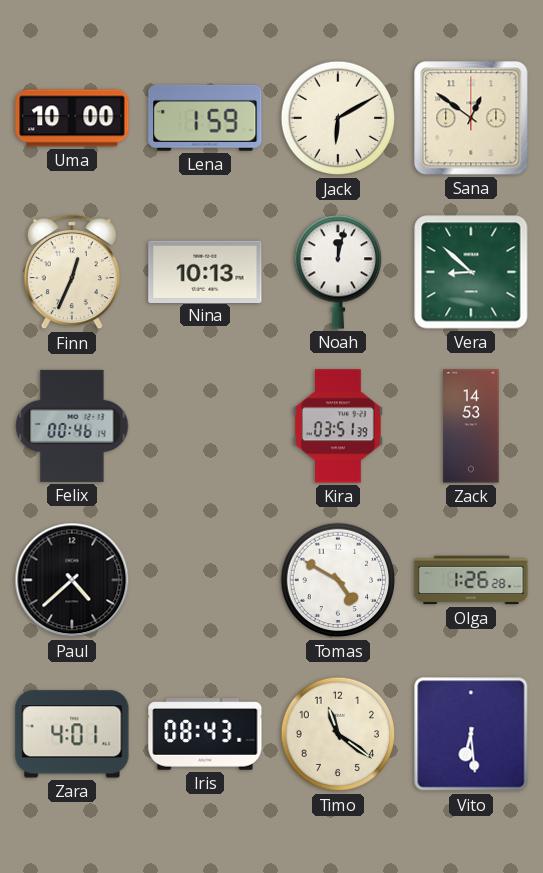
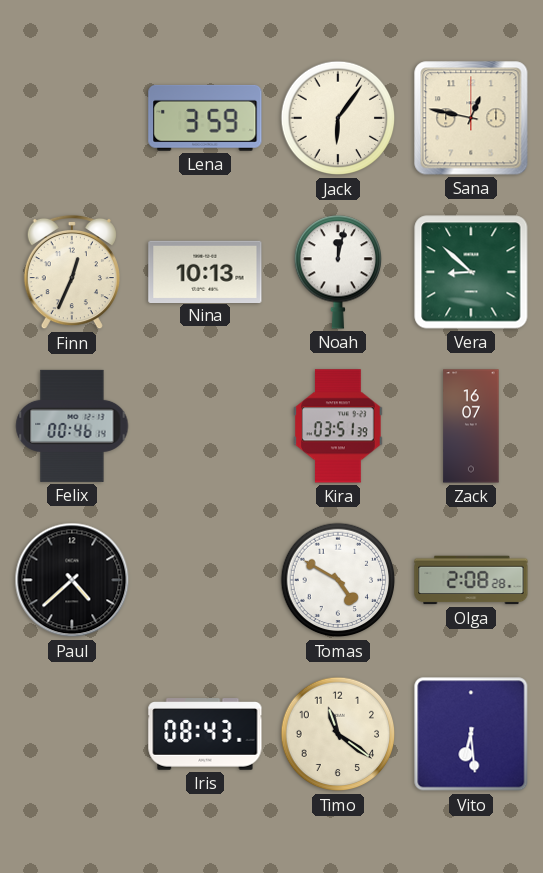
Uma: 10:00 -> none (72, 118)
Lena: 1:59 -> 3:59 (205, 118)
Jack: 6:10 -> 6:06 (338, 118)
Sana: 12:51 -> 12:47 (471, 118)
Zack: 14:53 -> 16:07 (471, 426)
Olga: 1:26 -> 2:08 (471, 580)
Zara: 4:01 -> none (72, 734)
